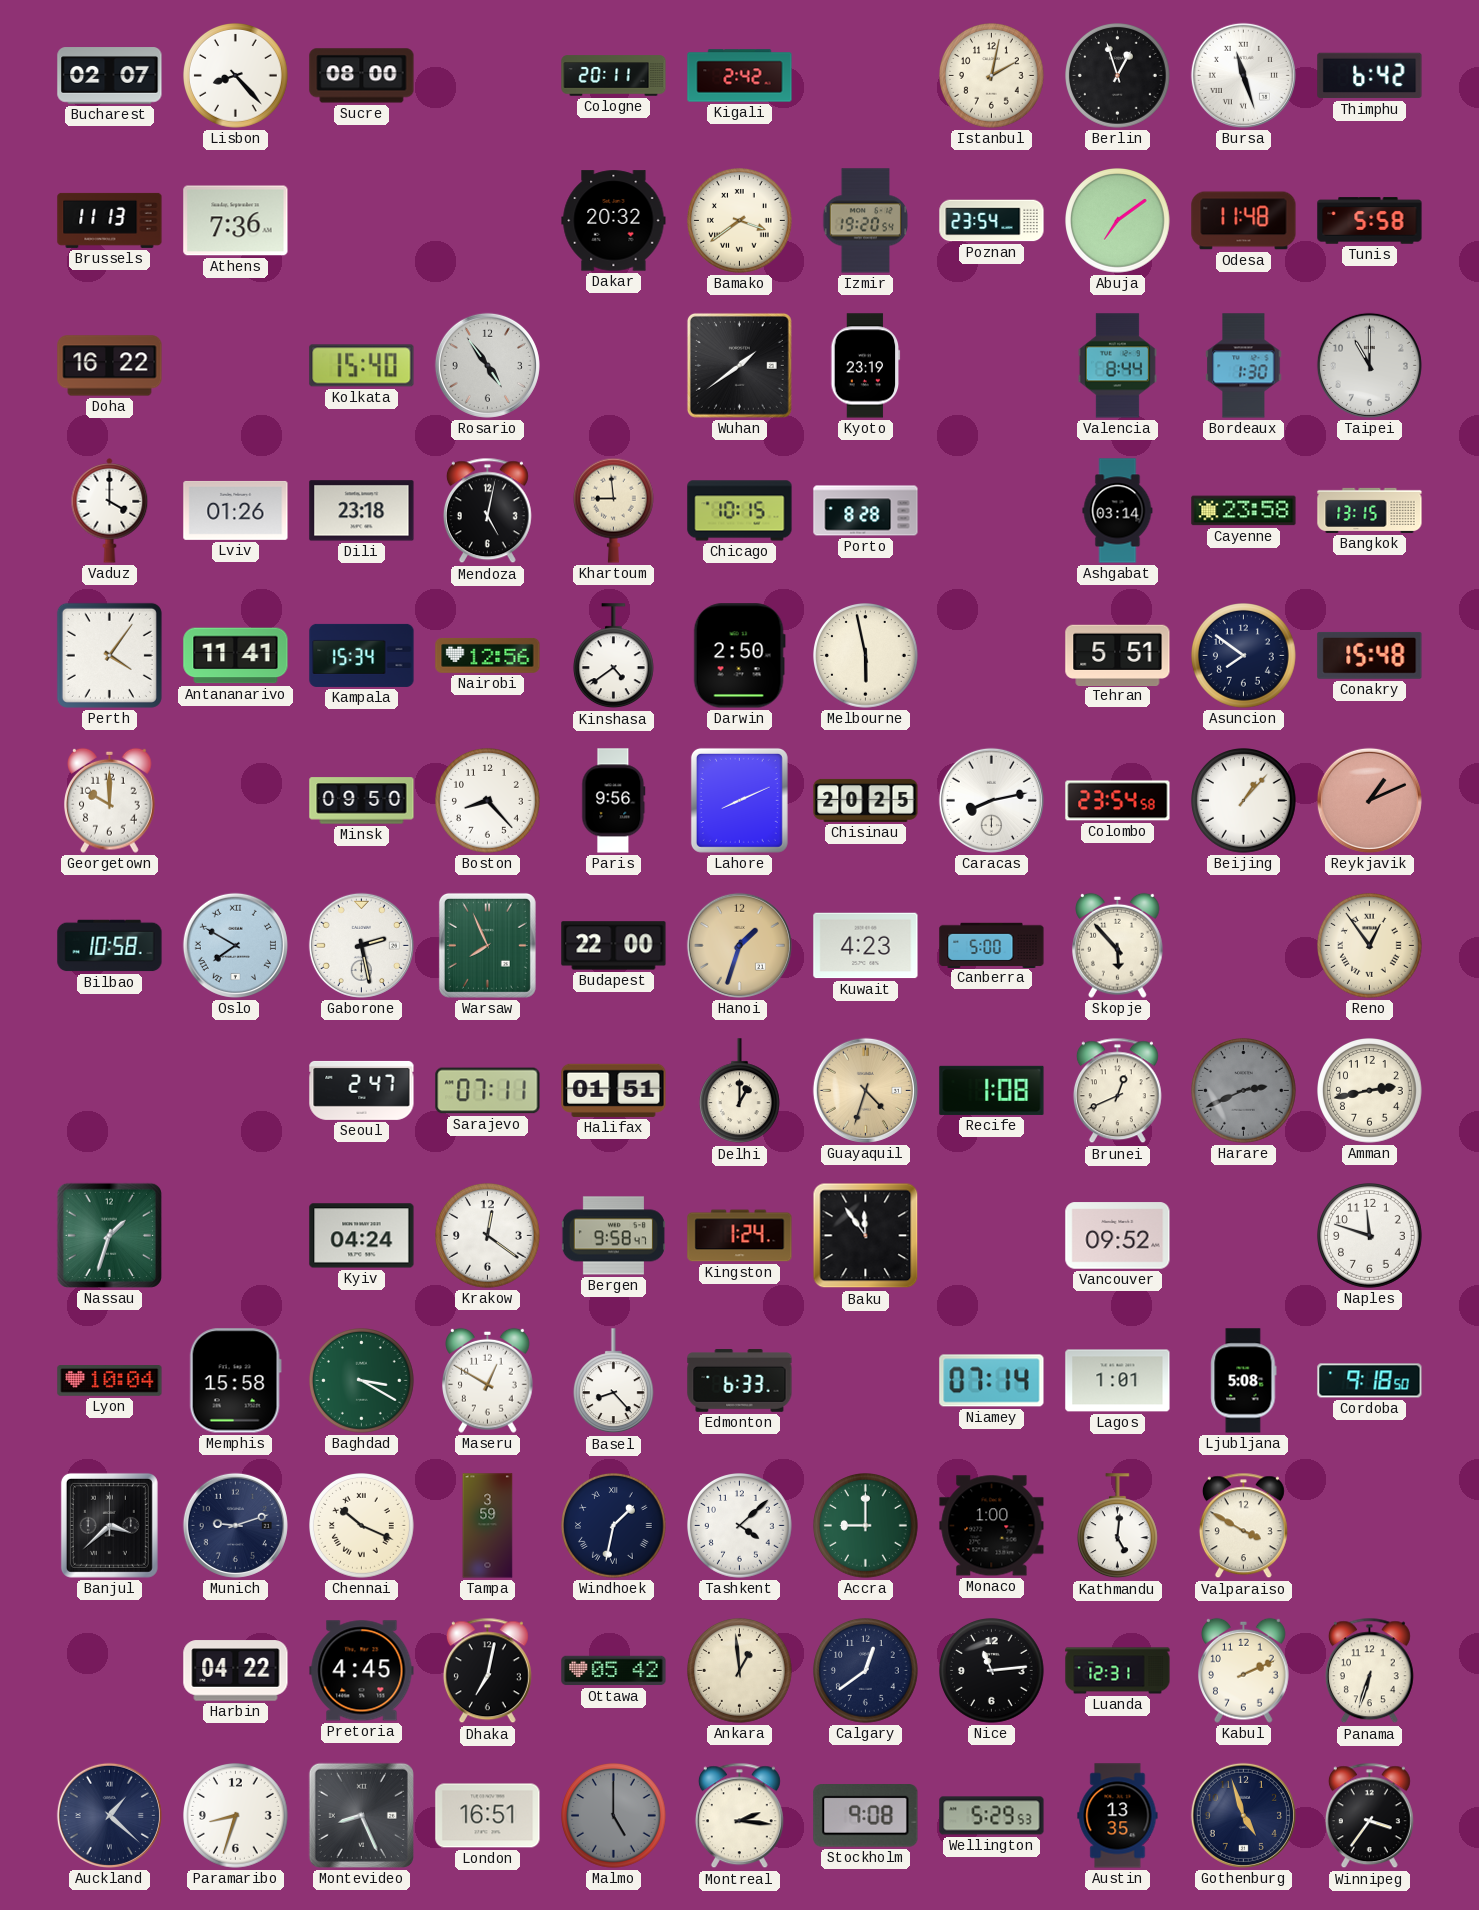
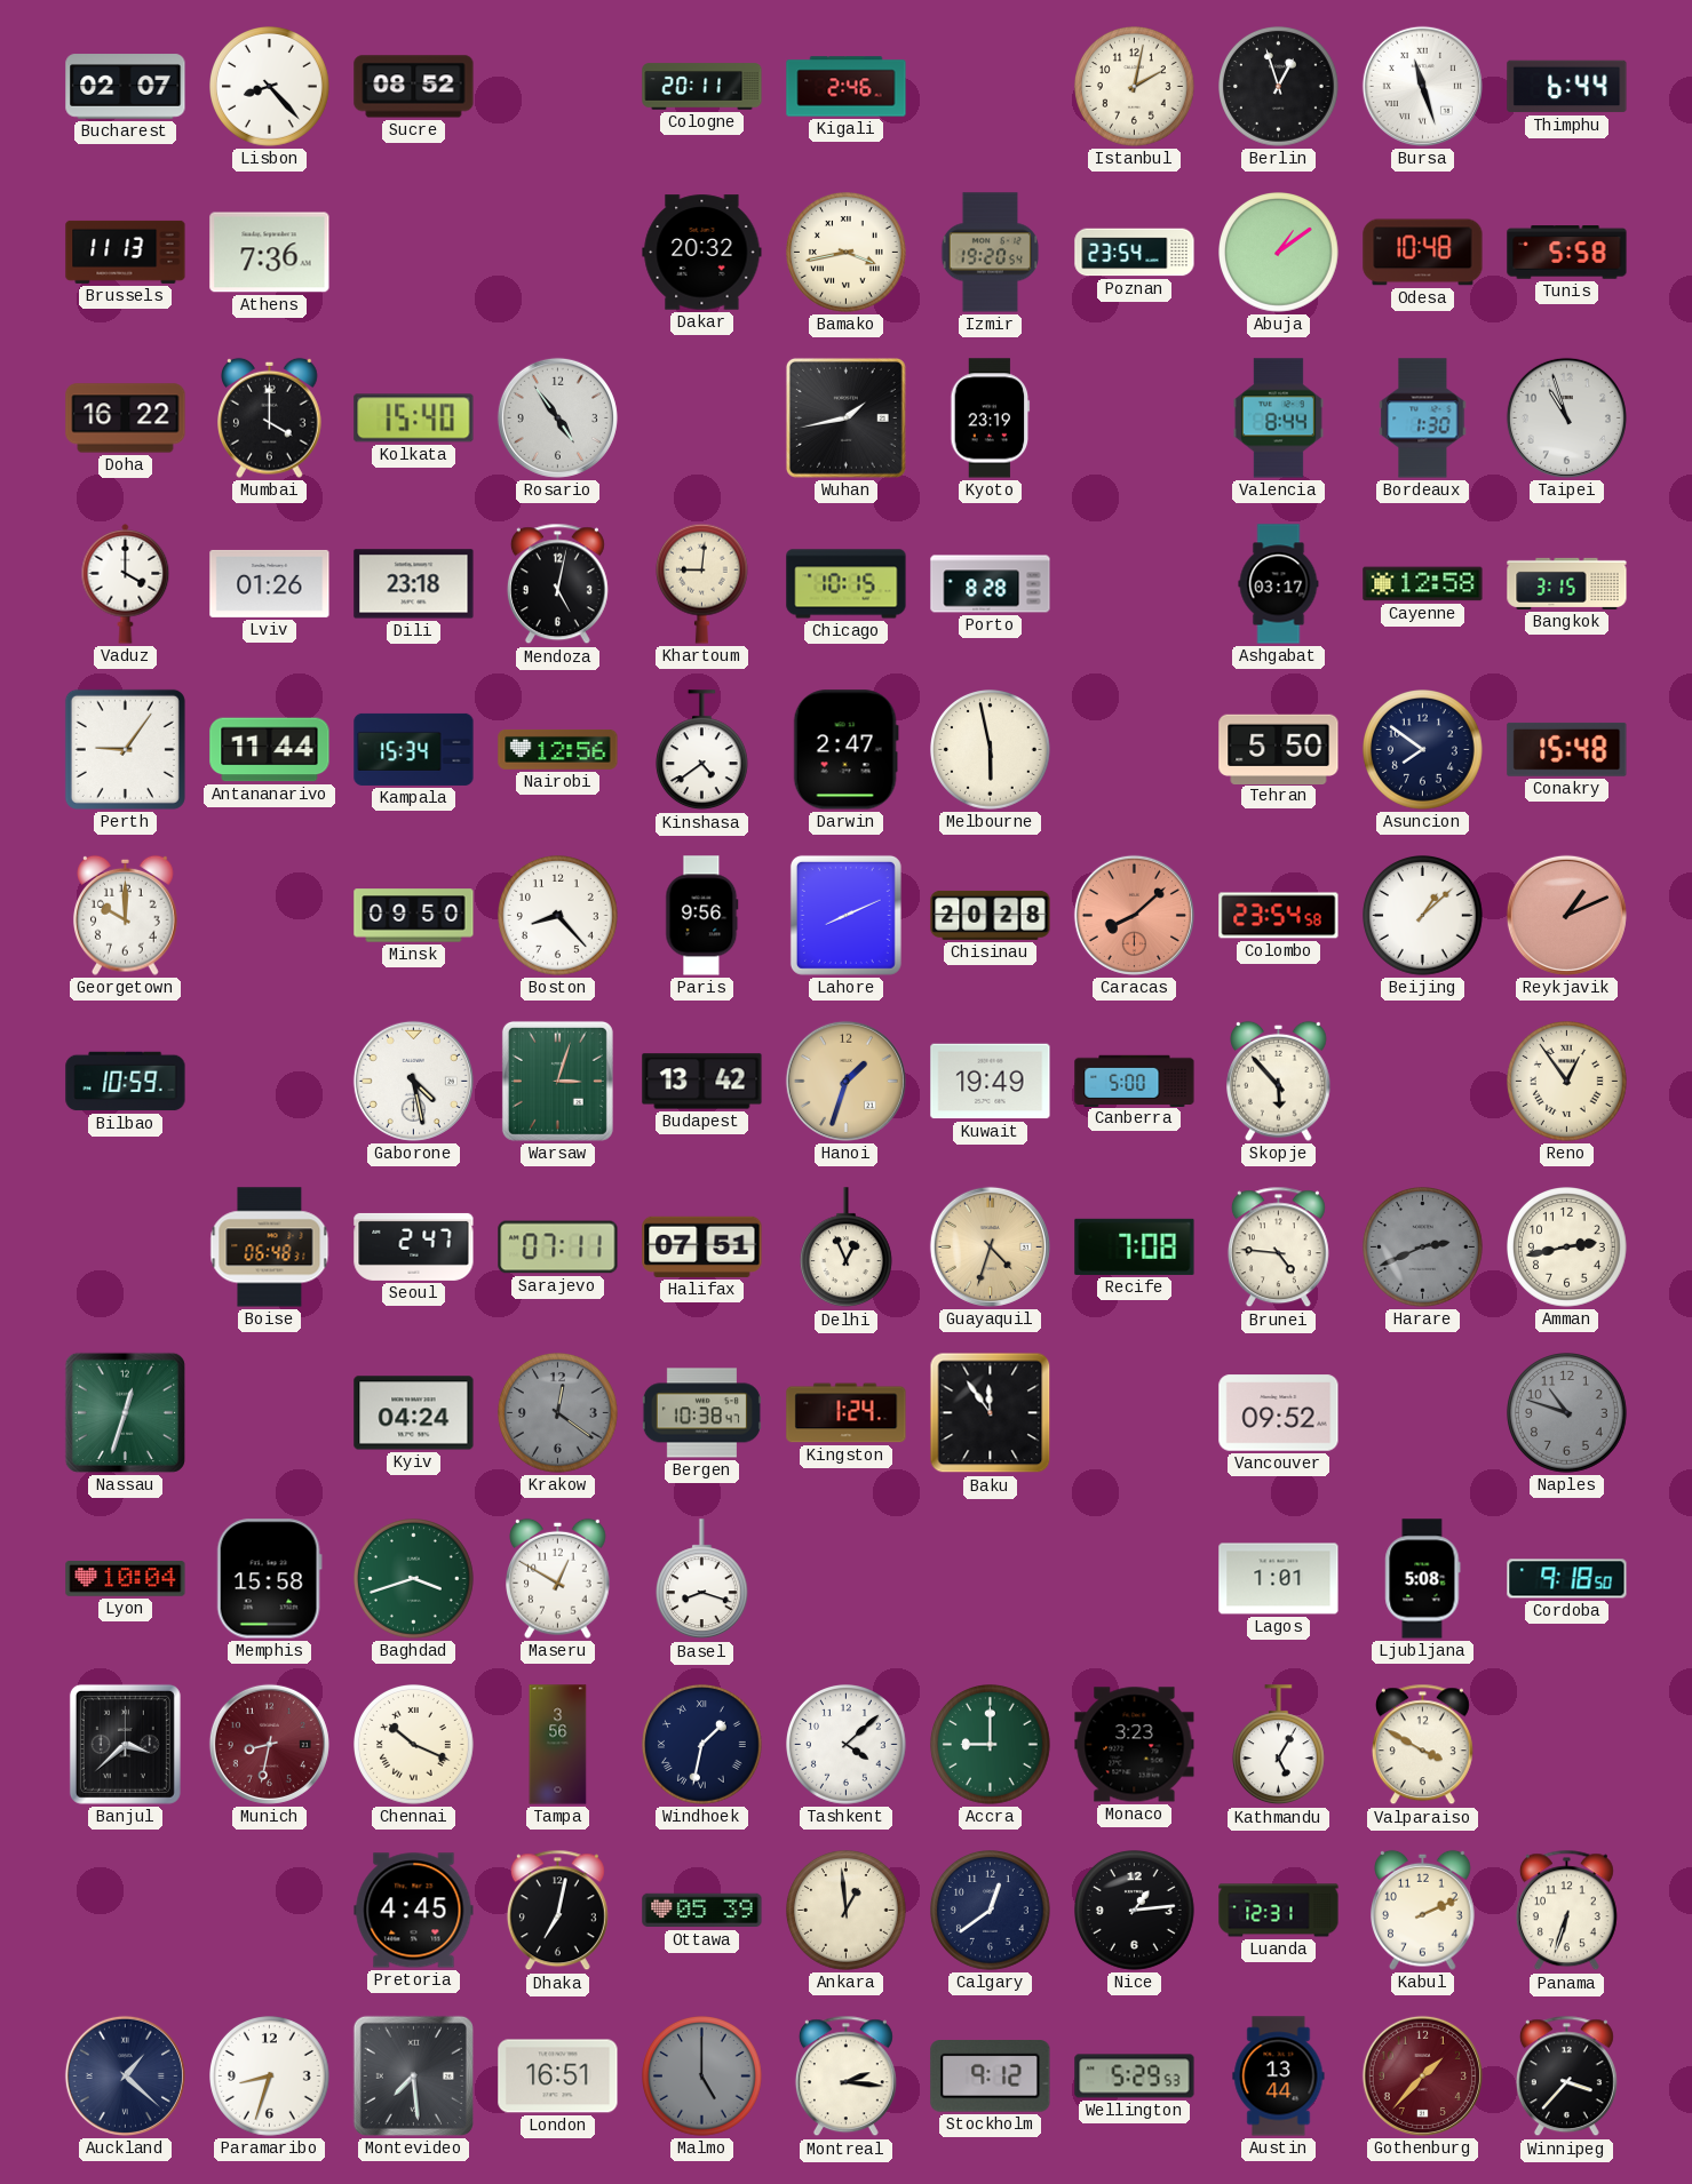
Sucre: 08:00 -> 08:52 (414, 87)
Kigali: 2:42 -> 2:46 (847, 87)
Thimphu: 6:42 -> 6:44 (1567, 87)
Bamako: 3:39 -> 3:43 (847, 253)
Abuja: 7:09 -> 1:09 (1279, 253)
Odesa: 11:48 -> 10:48 (1423, 253)
Mumbai: none -> 4:00 (270, 417)
Wuhan: 1:39 -> 1:43 (845, 417)
Taipei: 11:00 -> 10:57 (1566, 417)
Khartoum: 8:59 -> 9:01 (701, 583)
Ashgabat: 03:14 -> 03:17 (1279, 584)
Cayenne: 23:58 -> 12:58 (1423, 584)
Bangkok: 13:15 -> 3:15 (1567, 583)
Perth: 4:06 -> 9:06 (125, 749)
Antananarivo: 11:41 -> 11:44 (270, 750)
Darwin: 2:50 -> 2:47 (845, 750)
Tehran: 5:51 -> 5:50 (1279, 749)
Chisinau: 20:25 -> 20:28 (991, 915)
Caracas: 8:13 -> 8:08 (1134, 915)
Caracas dial: white -> salmon (1134, 915)
Beijing: 1:07 -> 1:08 (1423, 916)
Bilbao: 10:58 -> 10:59 (126, 1082)
Oslo: 7:50 -> none (235, 945)
Gaborone: 2:28 -> 4:28 (413, 1081)
Warsaw: 7:56 -> 3:03 (557, 1081)
Budapest: 22:00 -> 13:42 (702, 1082)
Kuwait: 4:23 -> 19:49 (991, 1082)
Boise: none -> 06:48 (270, 1248)
Halifax: 01:51 -> 07:51 (702, 1246)
Delhi: 1:00 -> 12:56 (845, 1248)
Recife: 1:08 -> 7:08 (1135, 1246)
Brunei: 12:41 -> 4:46 (1278, 1248)
Nassau: 1:33 -> 12:33 (125, 1412)
Krakow dial: white -> grey (558, 1413)
Bergen: 9:58 -> 10:38 (701, 1413)
Naples: 11:48 -> 10:48 (1567, 1413)
Naples dial: white -> grey (1567, 1413)
Baghdad: 3:20 -> 3:42 (414, 1579)
Basel: 8:23 -> 8:18 (701, 1579)
Edmonton: 6:33 -> none (740, 1381)
Niamey: 07:14 -> none (992, 1381)
Munich: 9:12 -> 8:32 (269, 1744)
Munich dial: navy -> burgundy (269, 1744)
Tampa: 3:59 -> 3:56 (558, 1745)
Monaco: 1:00 -> 3:23 (1135, 1745)
Kathmandu: 5:01 -> 5:05 (1278, 1745)
Harbin: 04:22 -> none (236, 1671)
Ottawa: 05:42 -> 05:39 (702, 1911)
Nice: 11:14 -> 1:14 (1135, 1911)
Montevideo: 8:26 -> 7:29 (413, 2075)
Stockholm: 9:08 -> 9:12 (991, 2077)
Austin: 13:35 -> 13:44 (1279, 2077)
Gothenburg: 4:57 -> 1:37 (1422, 2075)
Gothenburg dial: navy -> burgundy (1422, 2075)
Winnipeg: 3:36 -> 3:37 (1566, 2077)
